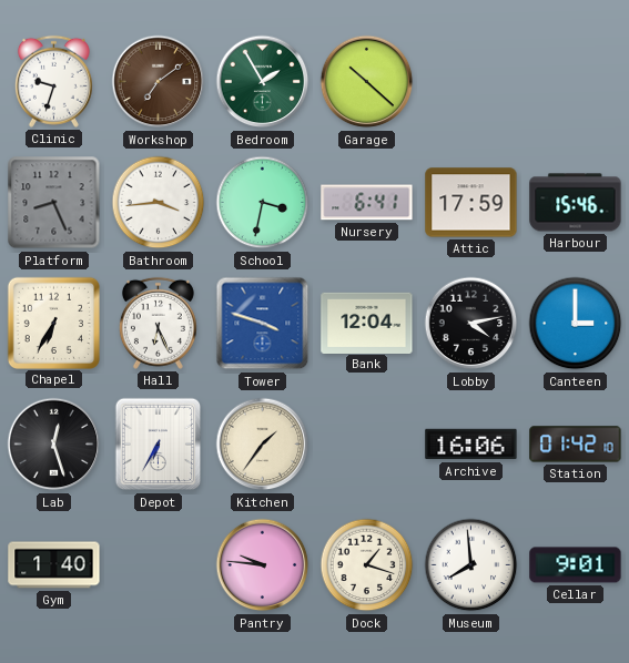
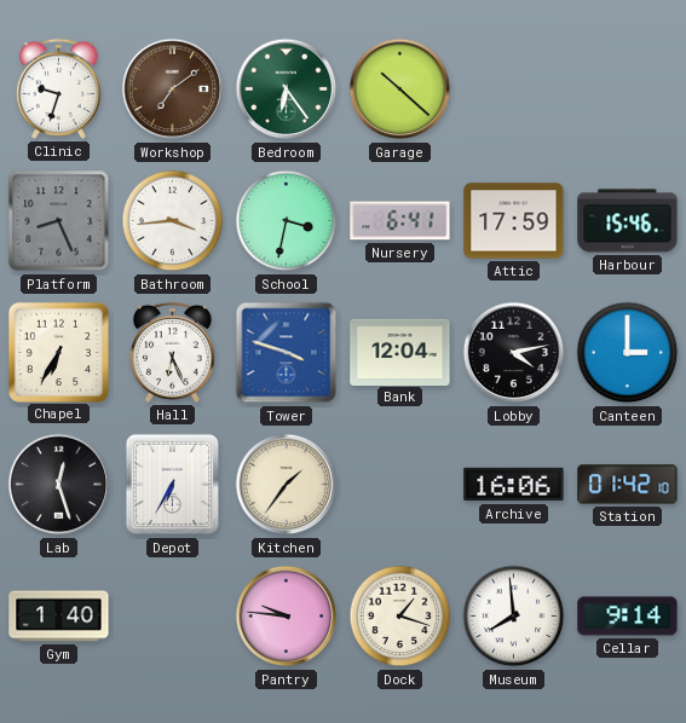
Bedroom: 1:55 -> 6:24 (287, 89)
Cellar: 9:01 -> 9:14 (628, 617)
